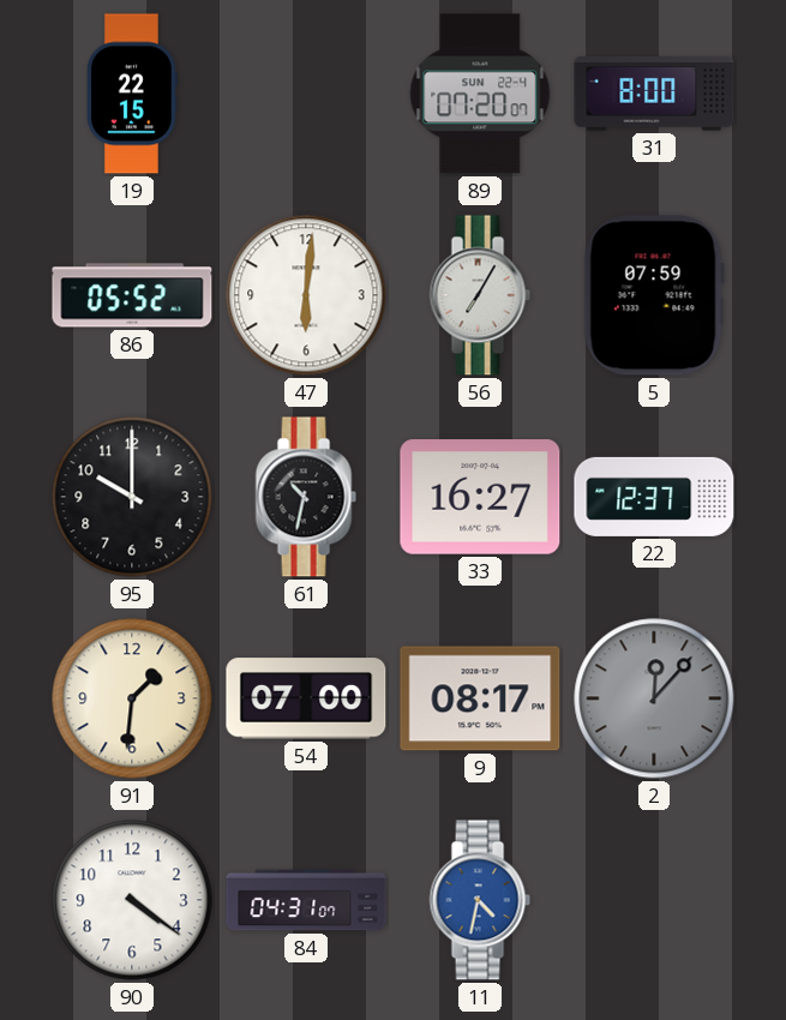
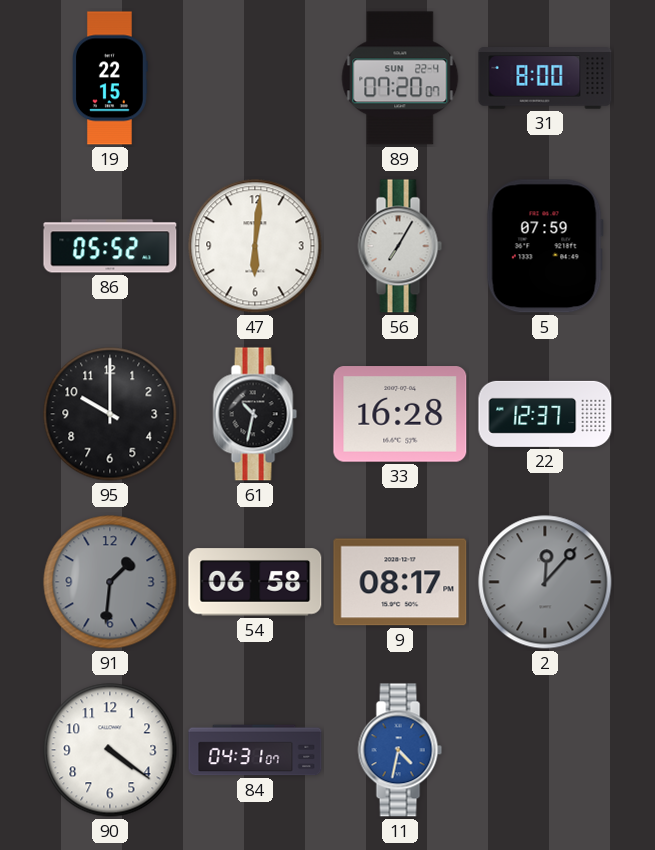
33: 16:27 -> 16:28 (400, 414)
91 dial: cream -> grey (110, 582)
54: 07:00 -> 06:58 (255, 582)
